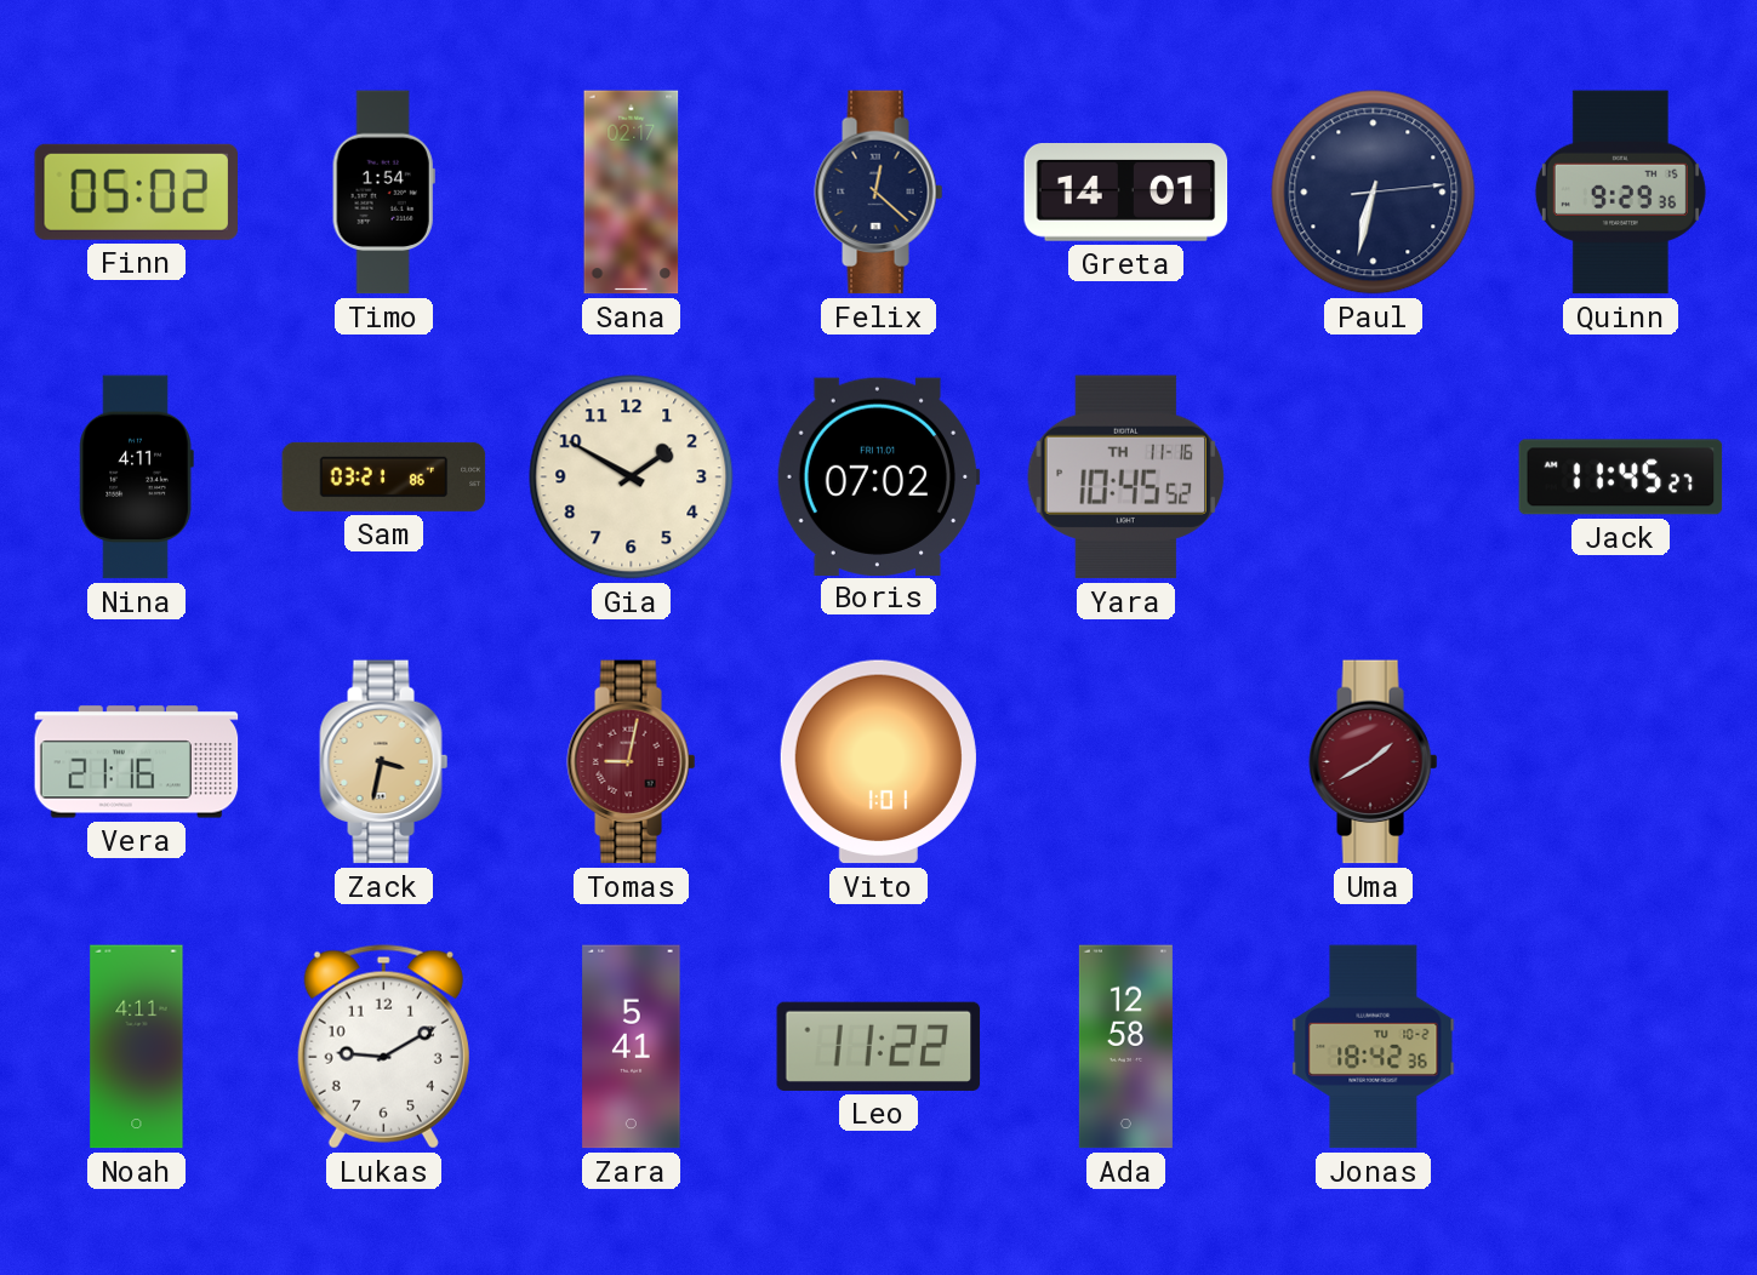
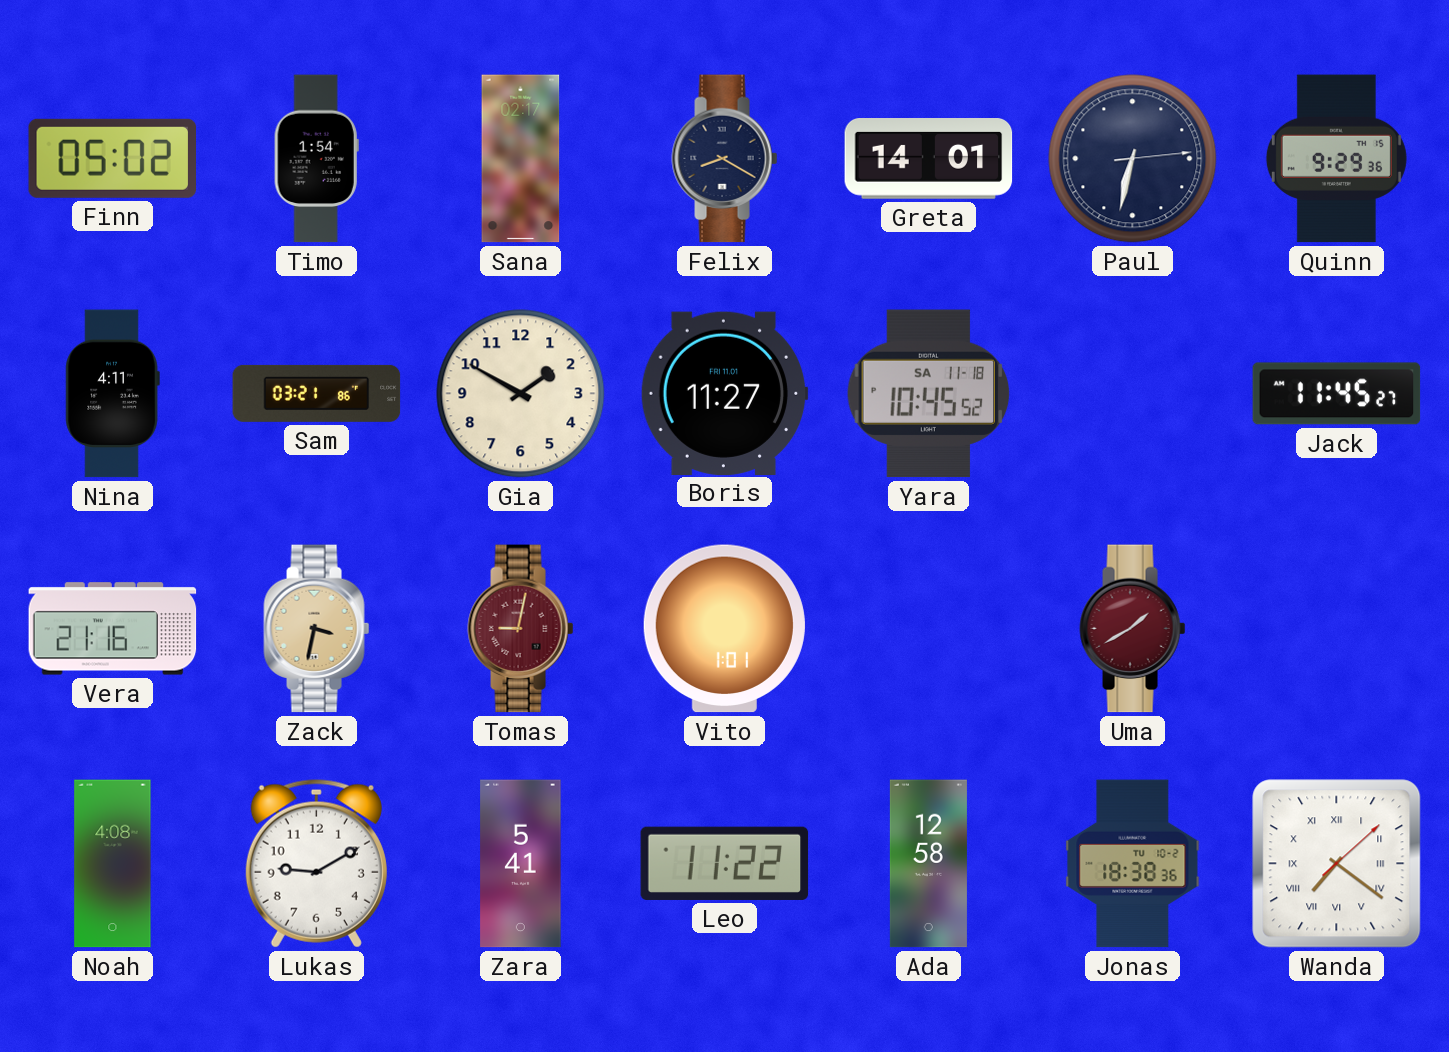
Felix: 12:22 -> 8:20 (725, 159)
Boris: 07:02 -> 11:27 (724, 393)
Yara date: TH 11-16 -> SA 11-18 (929, 394)
Noah: 4:11 -> 4:08 (113, 864)
Jonas: 18:42 -> 18:38 (1133, 864)
Wanda: none -> 7:21 (1337, 864)
